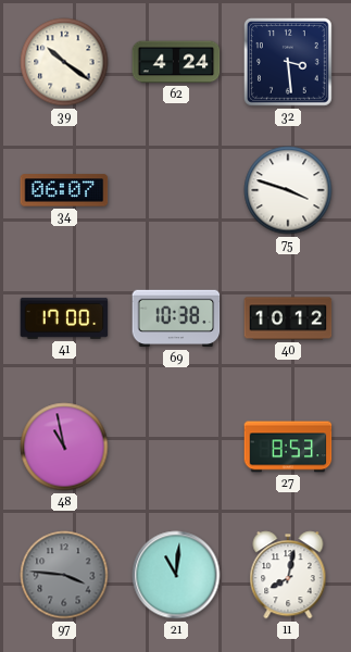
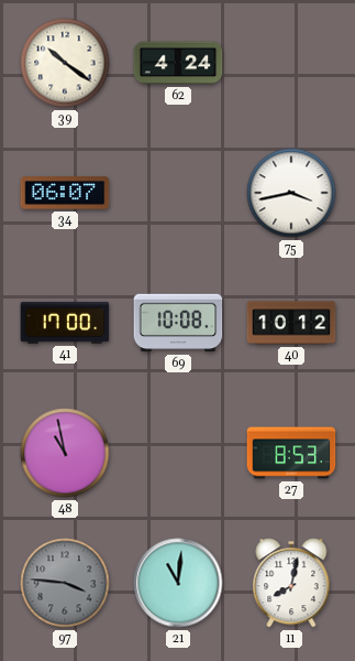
32: 3:29 -> none (289, 63)
75: 3:48 -> 3:43 (291, 193)
69: 10:38 -> 10:08 (178, 323)
